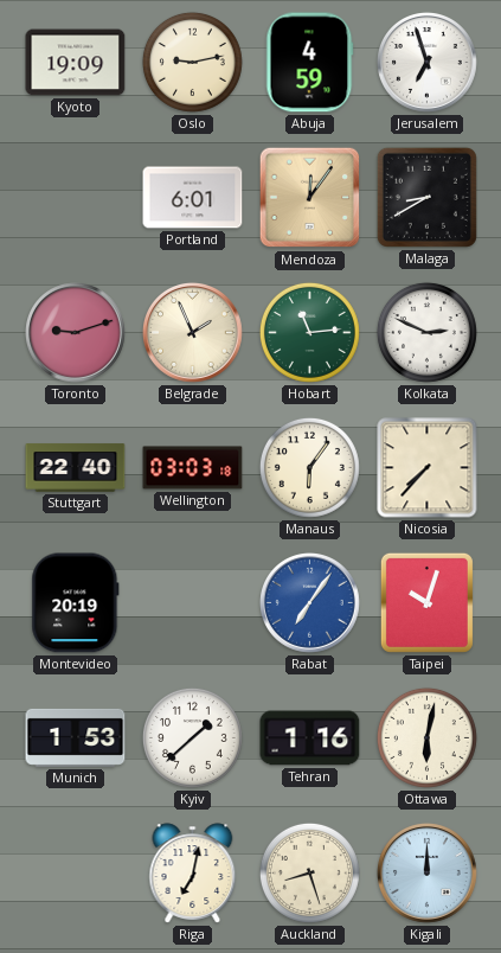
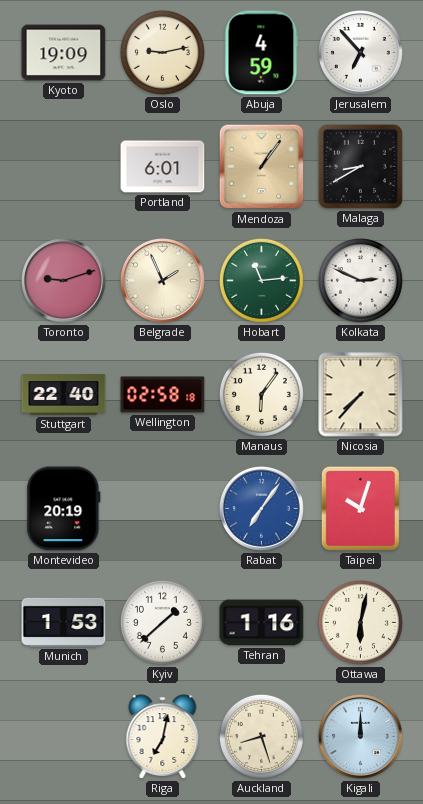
Jerusalem: 6:57 -> 6:53 (361, 53)
Mendoza: 12:06 -> 1:06 (262, 167)
Wellington: 03:03 -> 02:58 (163, 395)
